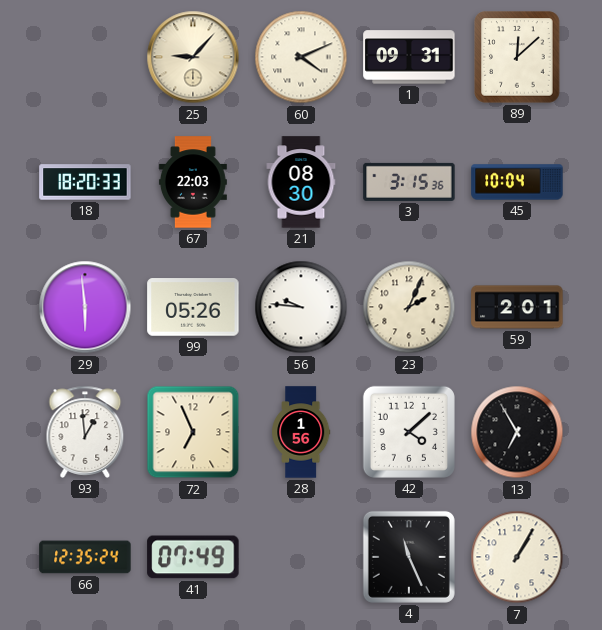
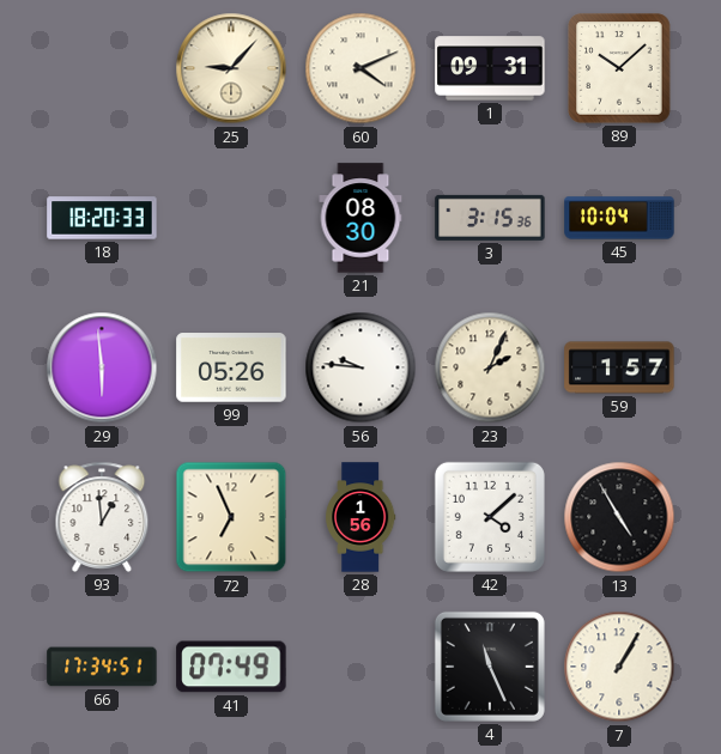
89: 12:08 -> 10:08 (619, 68)
67: 22:03 -> none (193, 182)
59: 2:01 -> 1:57 (619, 367)
13: 6:55 -> 4:55 (619, 517)
66: 12:35 -> 17:34 (102, 667)
